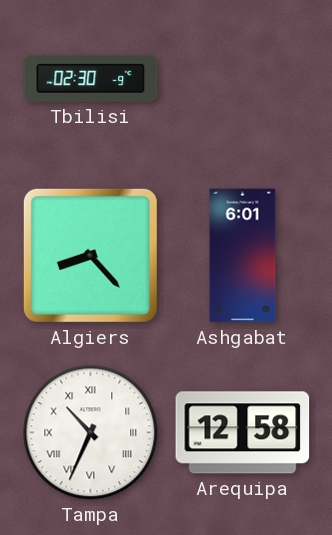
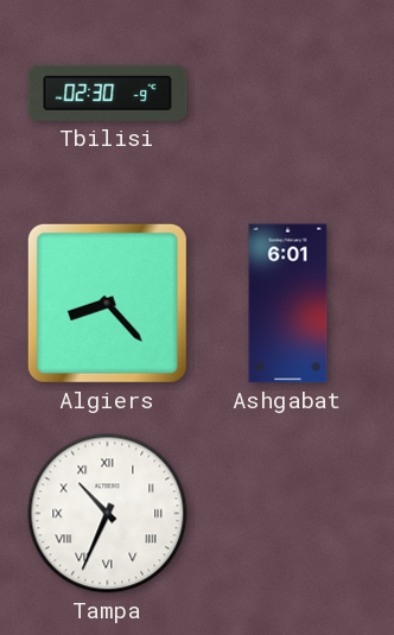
Arequipa: 12:58 -> none (243, 433)
